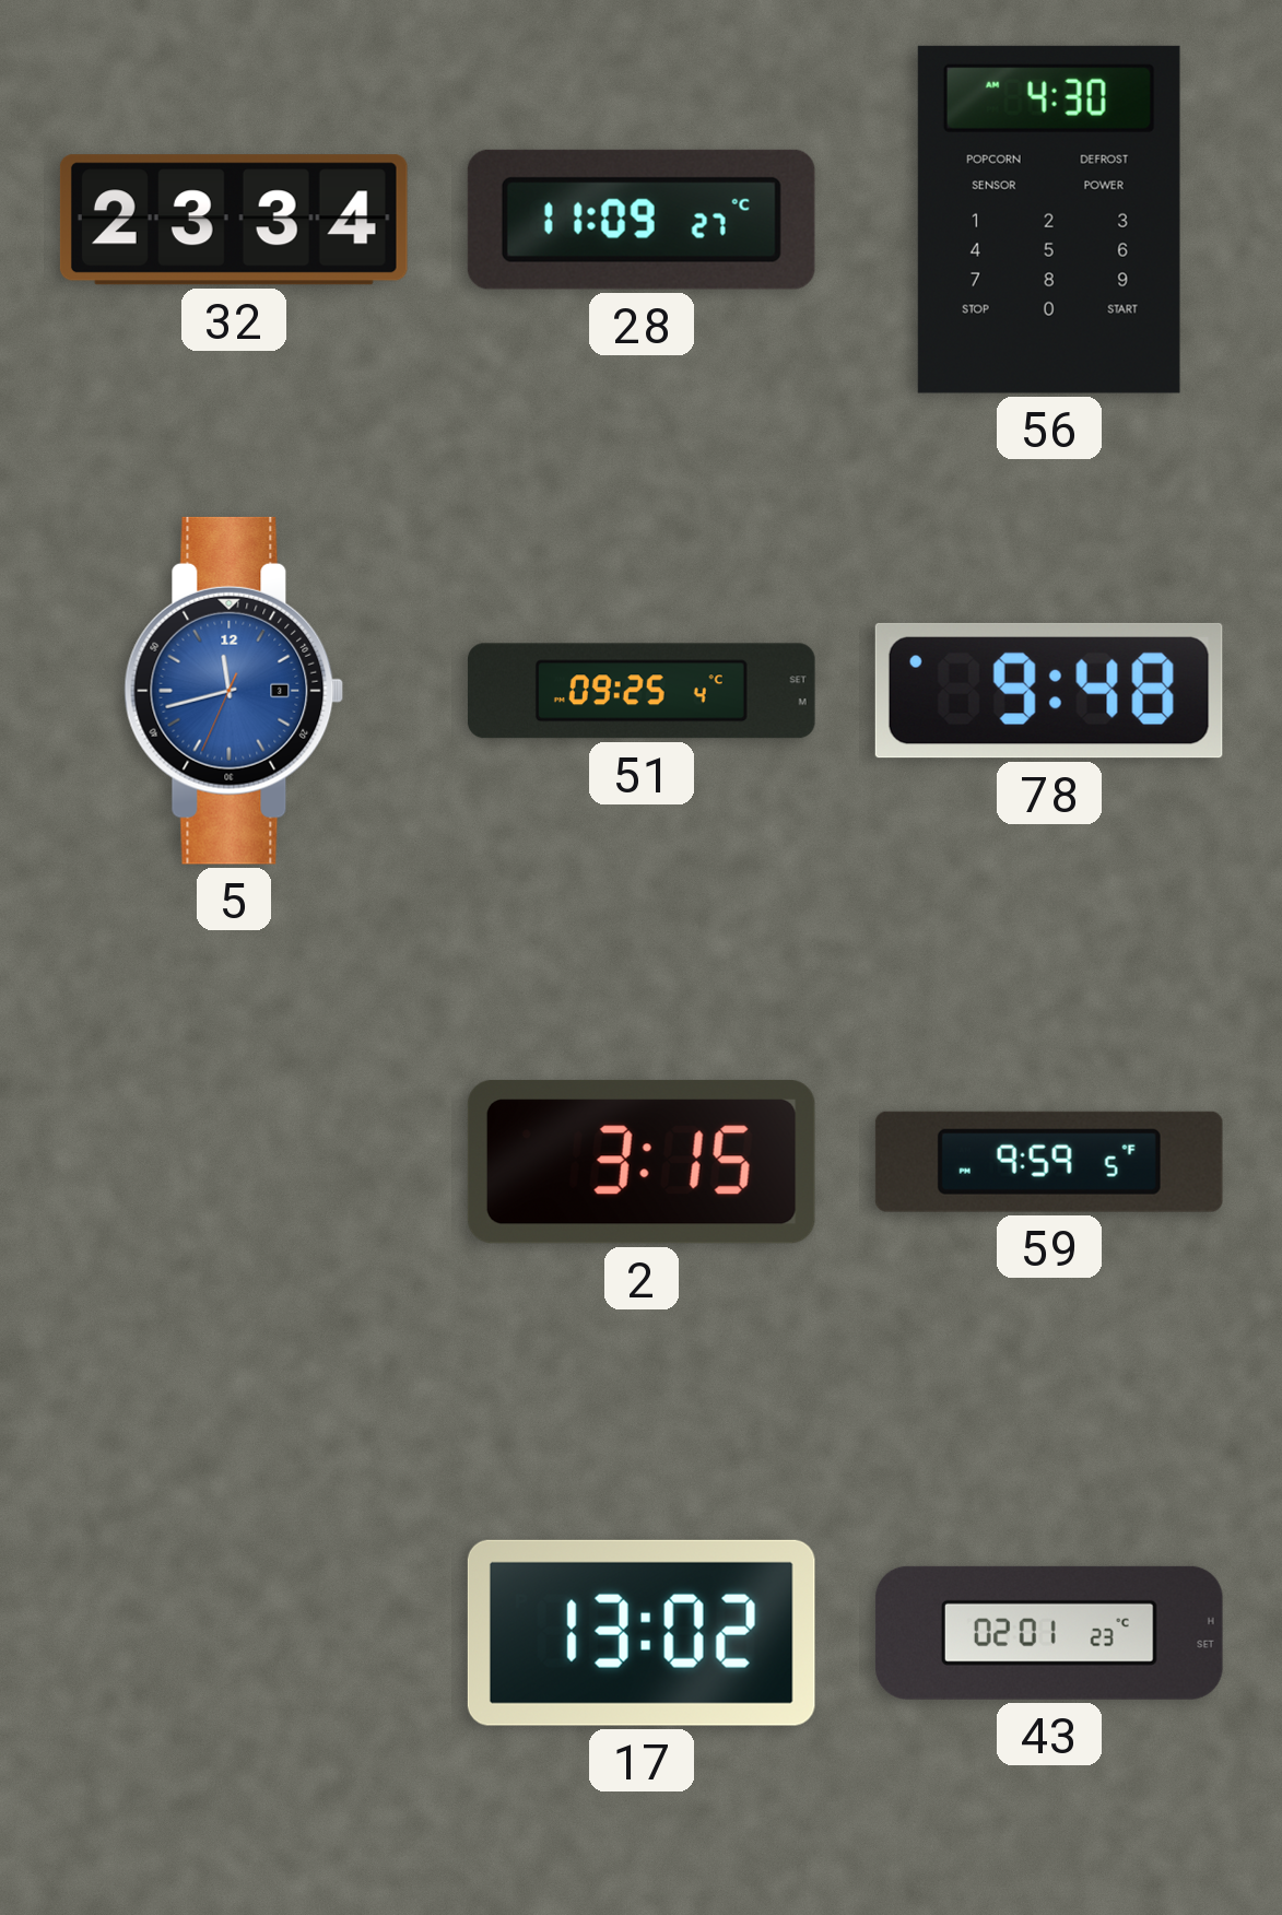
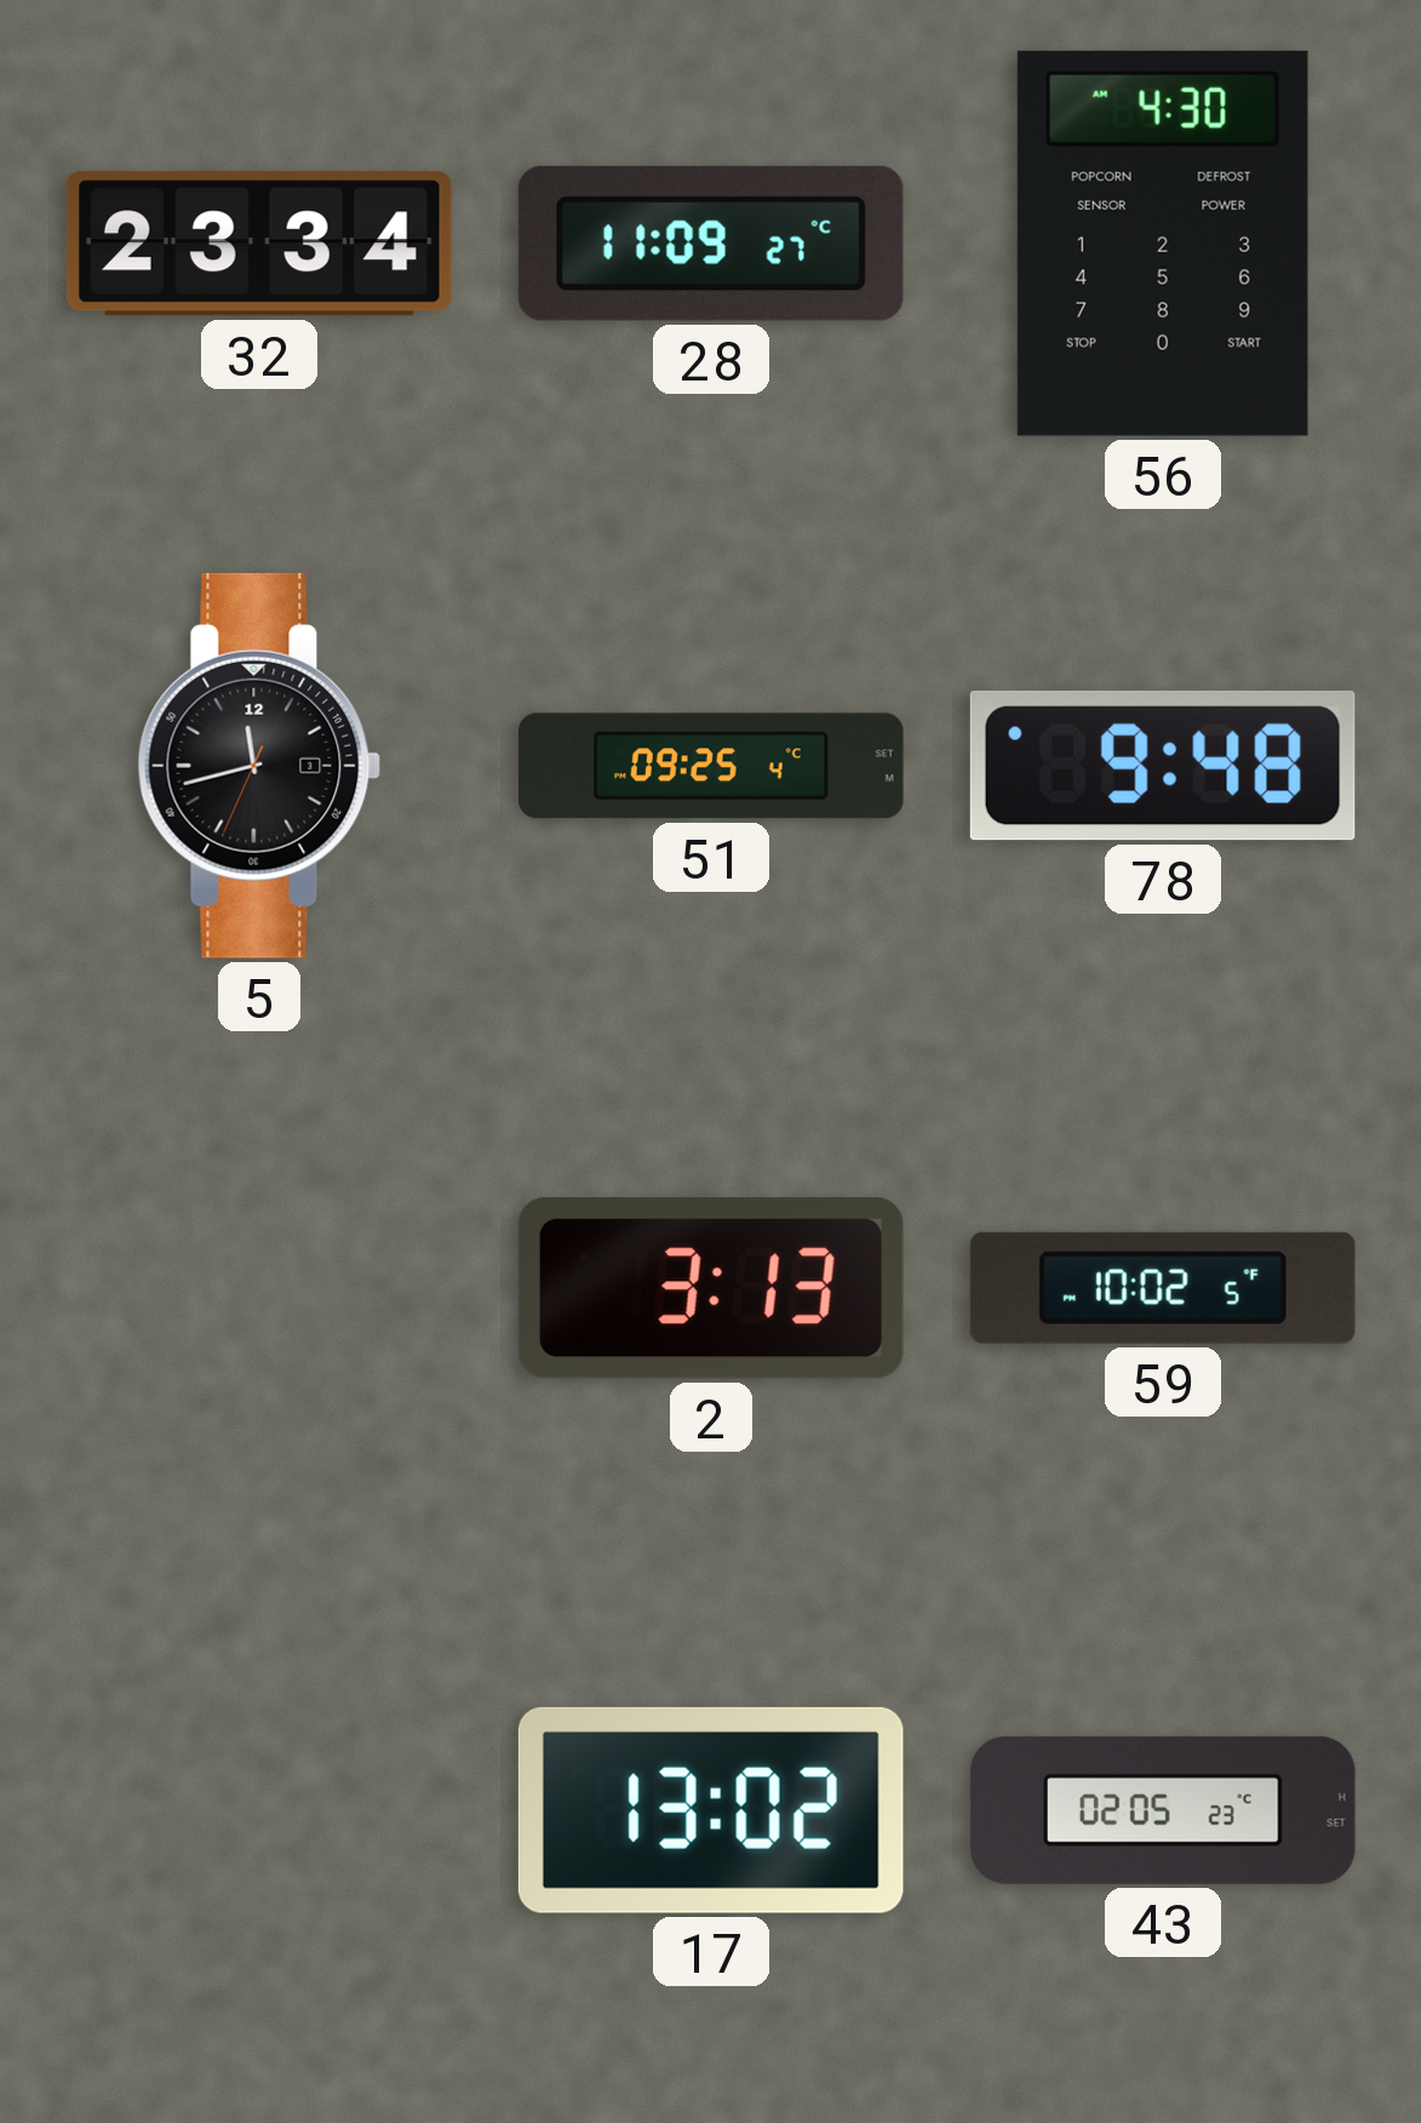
5 dial: blue -> black (259, 766)
2: 3:15 -> 3:13 (711, 1288)
59: 9:59 -> 10:02 (1163, 1288)
43: 02:01 -> 02:05 (1163, 1810)
